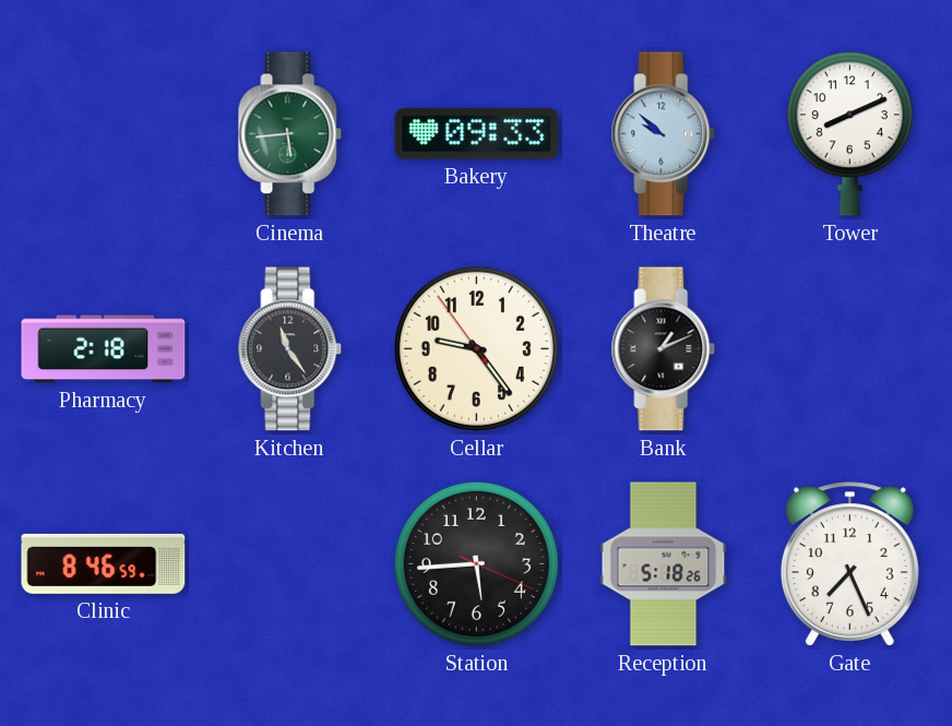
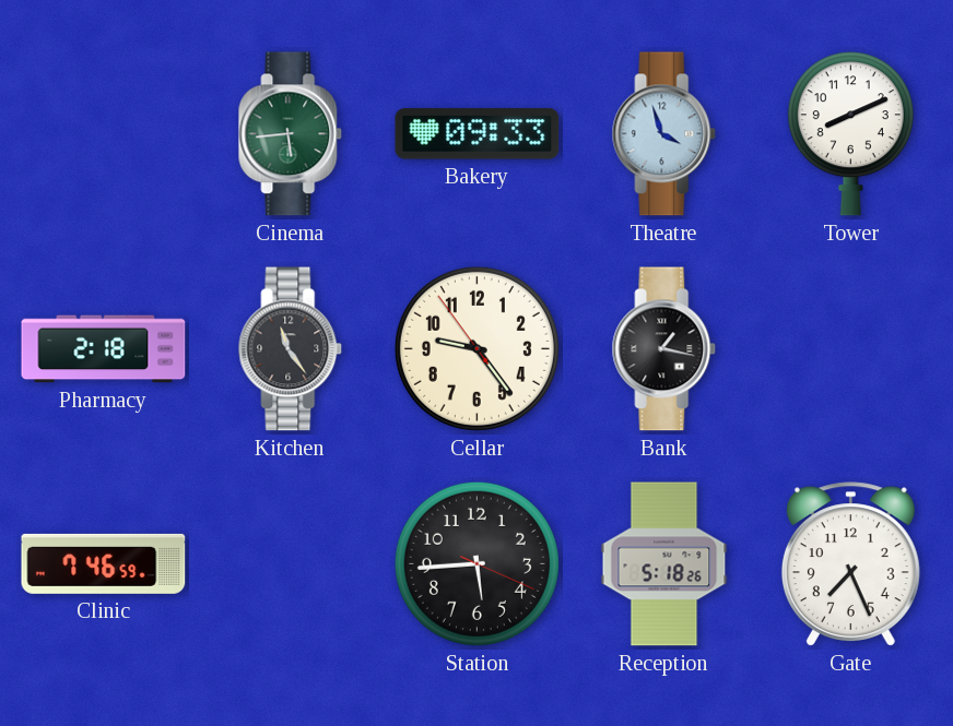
Theatre: 9:52 -> 3:57 (664, 134)
Bank: 1:11 -> 1:17 (664, 349)
Clinic: 8:46 -> 7:46 (104, 563)
